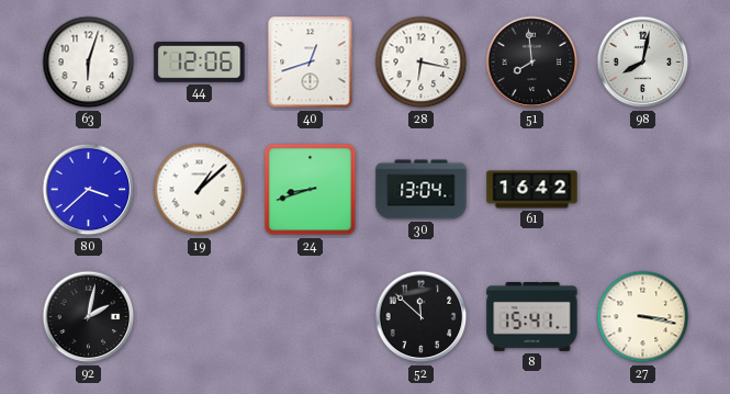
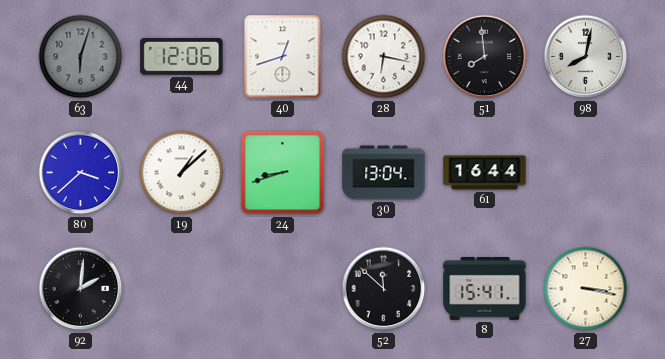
63 dial: white -> grey (81, 57)
61: 16:42 -> 16:44 (485, 173)
92: 2:02 -> 2:01 (81, 289)
